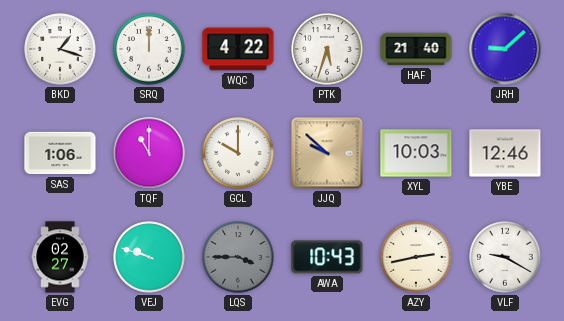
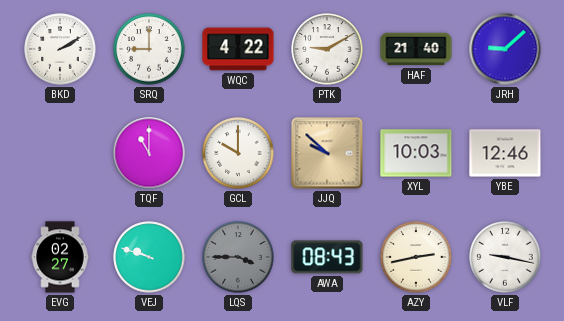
BKD: 1:18 -> 2:10 (60, 49)
SRQ: 12:00 -> 9:00 (149, 49)
PTK: 5:33 -> 9:10 (327, 49)
SAS: 1:06 -> none (60, 153)
AWA: 10:43 -> 08:43 (327, 257)
VLF: 9:20 -> 9:17 (505, 257)
